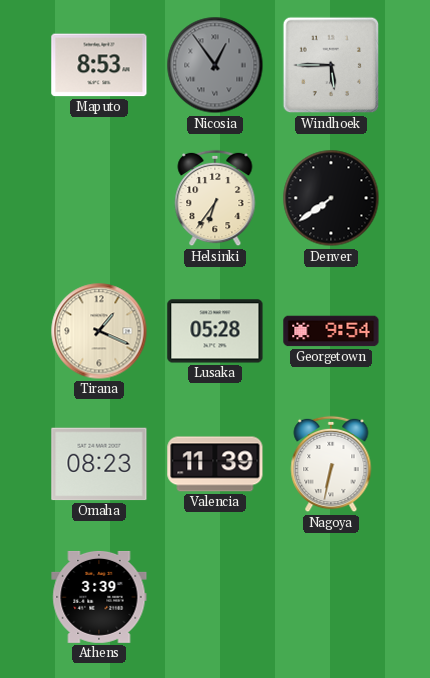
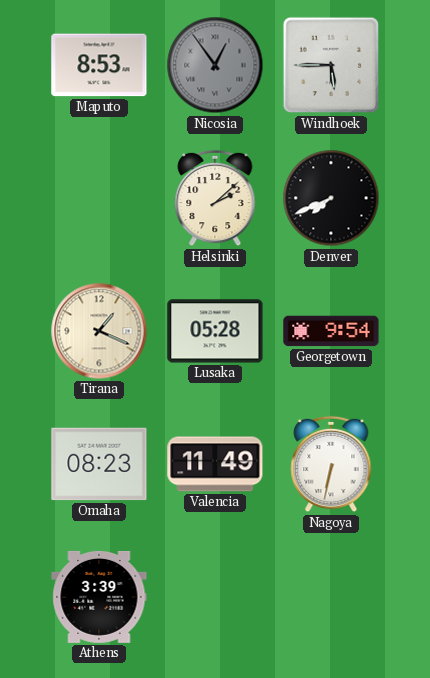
Helsinki: 6:36 -> 2:08 (215, 198)
Denver: 7:39 -> 7:41 (331, 198)
Valencia: 11:39 -> 11:49 (215, 464)
